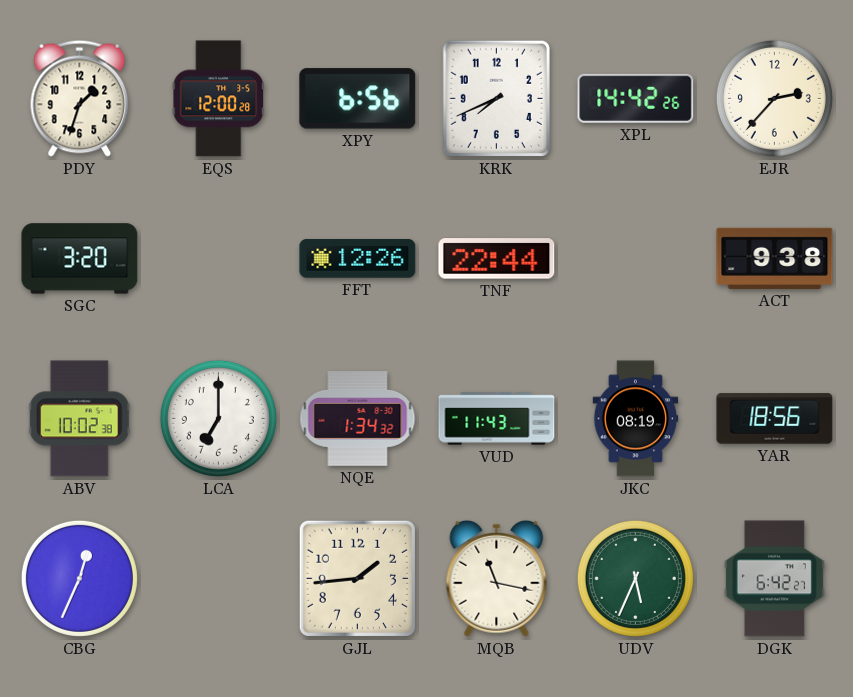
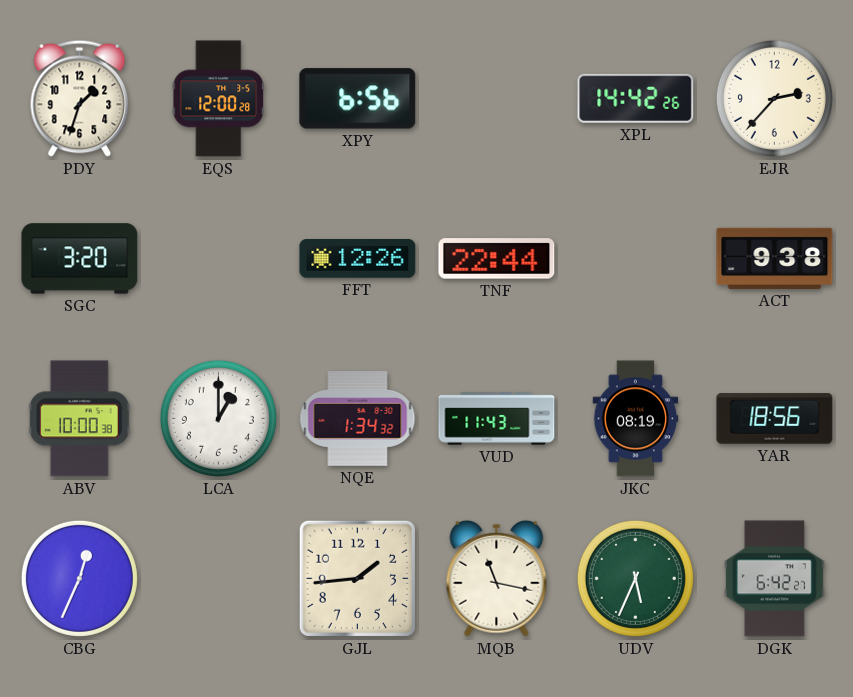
KRK: 7:41 -> none (496, 98)
ABV: 10:02 -> 10:00 (79, 419)
LCA: 7:00 -> 1:00 (218, 418)
